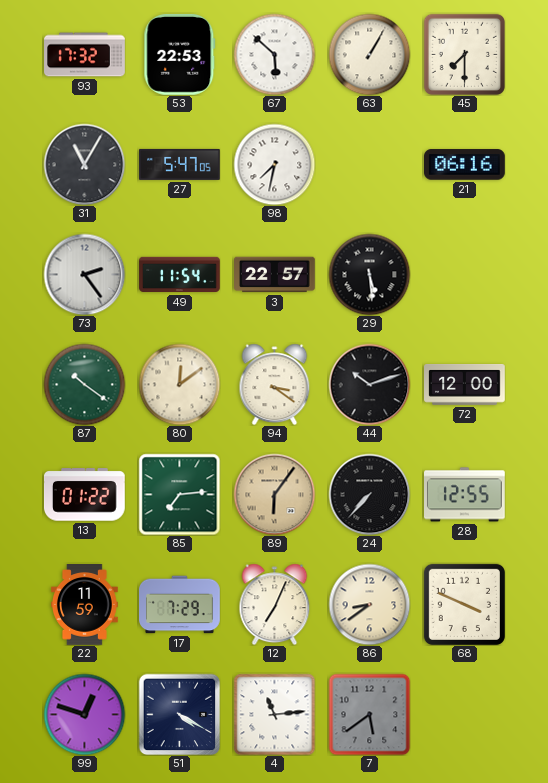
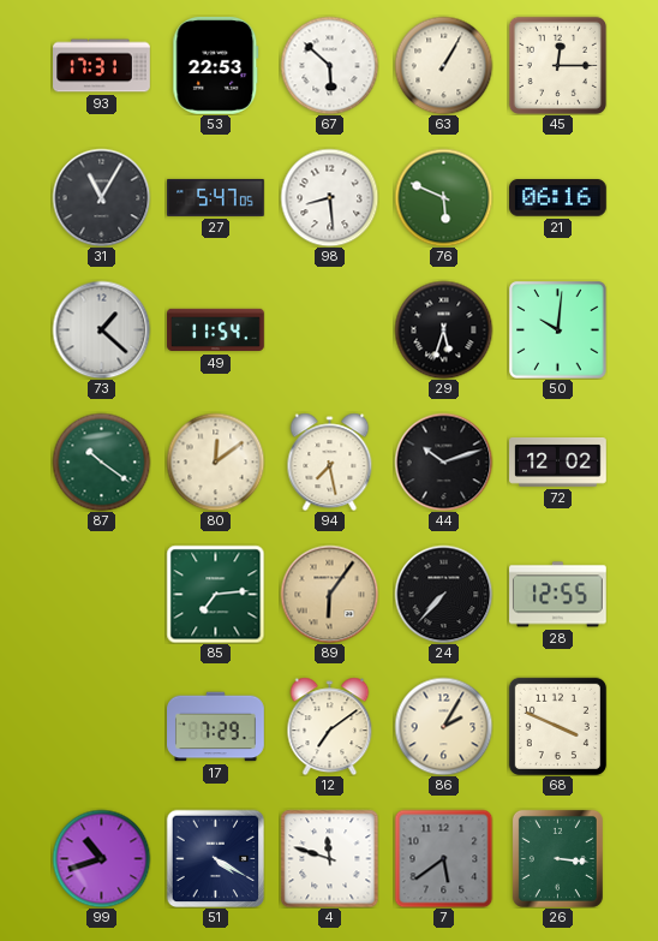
93: 17:32 -> 17:31 (102, 66)
45: 7:30 -> 12:15 (557, 65)
98: 7:32 -> 8:29 (329, 197)
76: none -> 5:49 (443, 197)
73: 2:24 -> 1:22 (101, 329)
3: 22:57 -> none (275, 275)
29: 5:29 -> 5:33 (443, 329)
50: none -> 10:01 (557, 329)
94: 3:21 -> 7:28 (330, 461)
72: 12:00 -> 12:02 (558, 463)
13: 01:22 -> none (84, 495)
22: 11:59 -> none (85, 605)
12: 7:04 -> 7:09 (330, 726)
86: 8:39 -> 2:05 (443, 726)
99: 12:48 -> 10:42 (101, 858)
4: 11:14 -> 11:48 (329, 858)
26: none -> 3:16 (557, 858)
